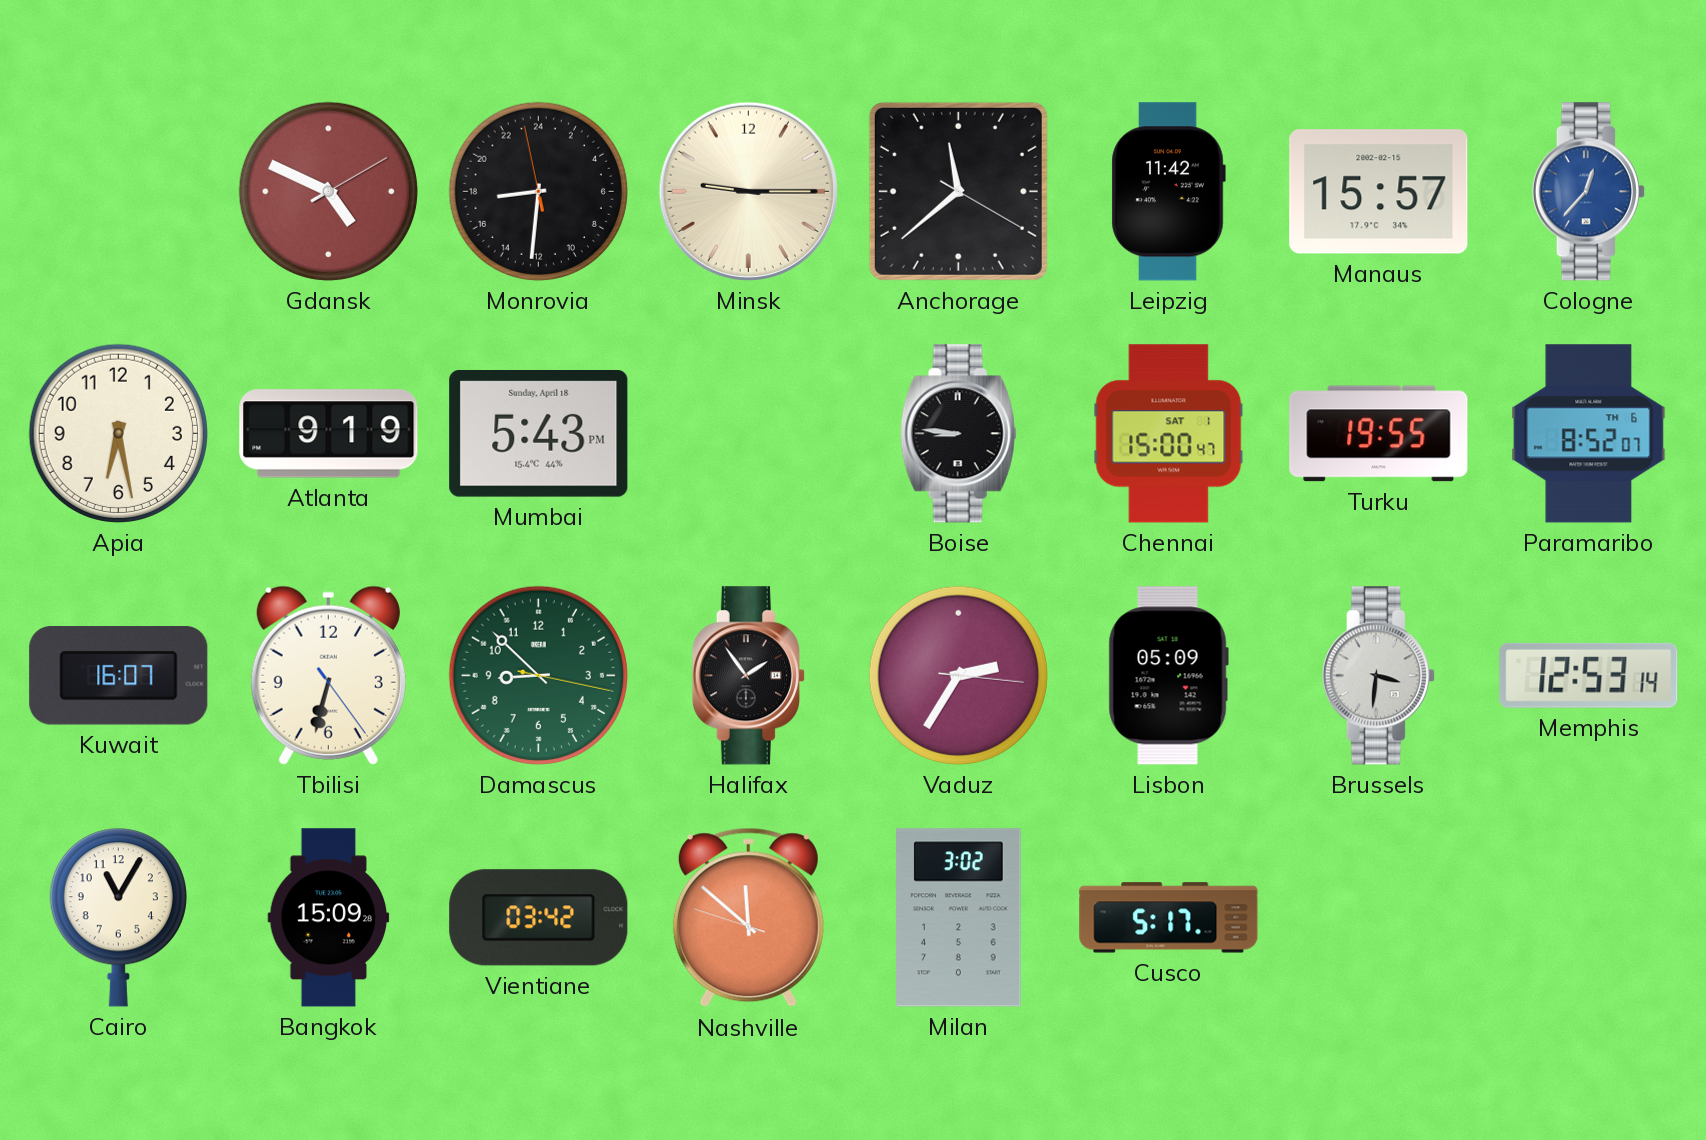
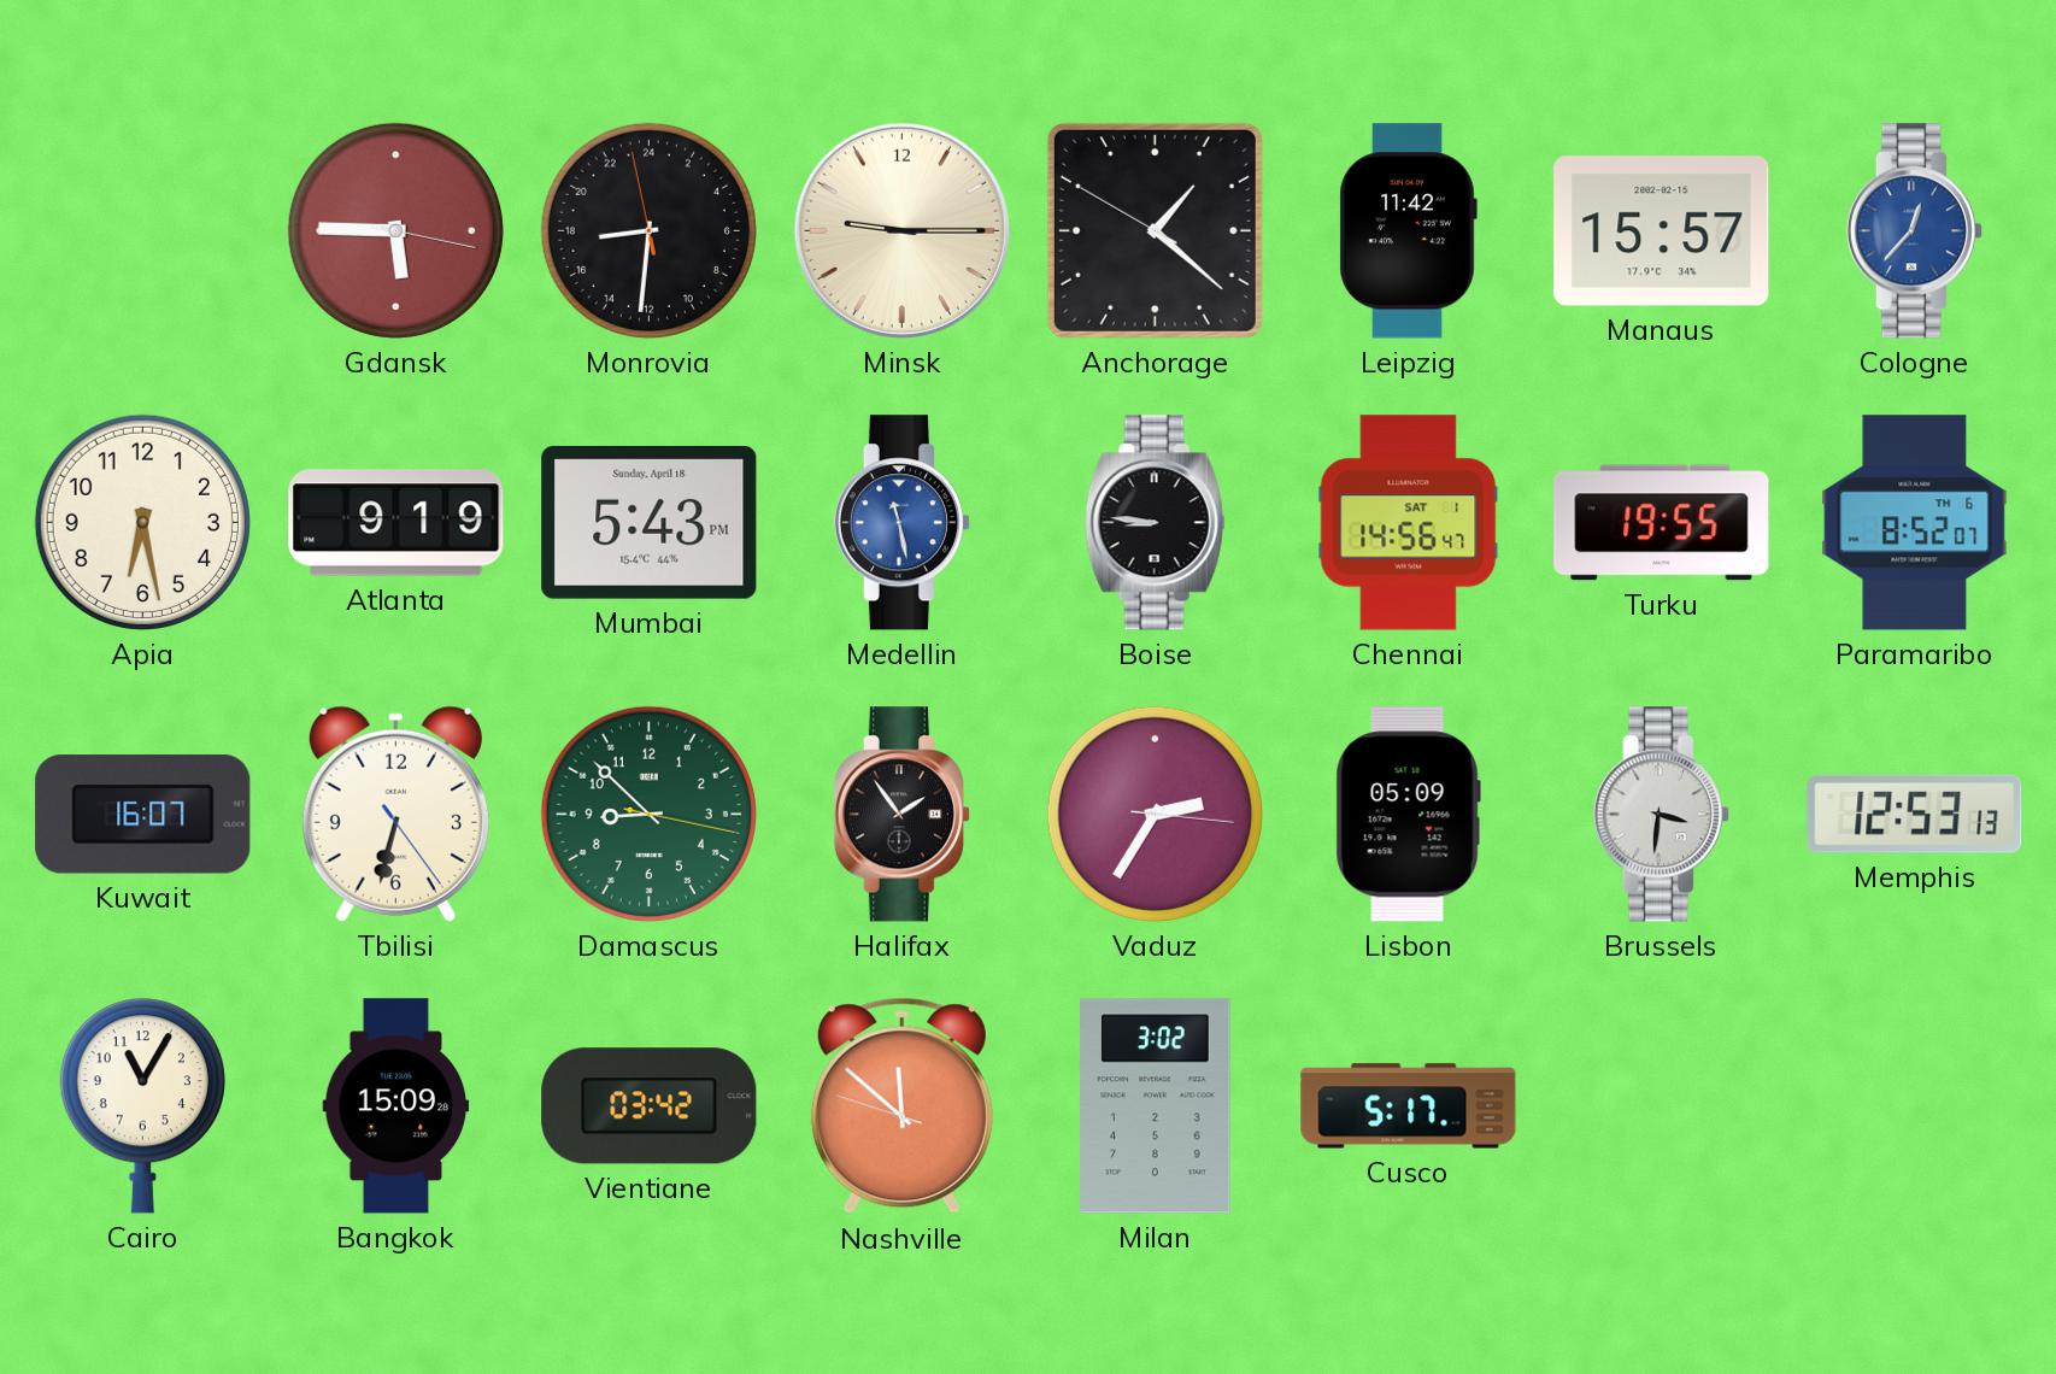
Gdansk: 4:49 -> 5:45 (395, 230)
Anchorage: 11:38 -> 1:21 (1155, 230)
Medellin: none -> 11:28 (901, 523)
Chennai: 15:00 -> 14:56 (1409, 523)
Memphis: 12:53:14 -> 12:53:13 (1915, 814)
